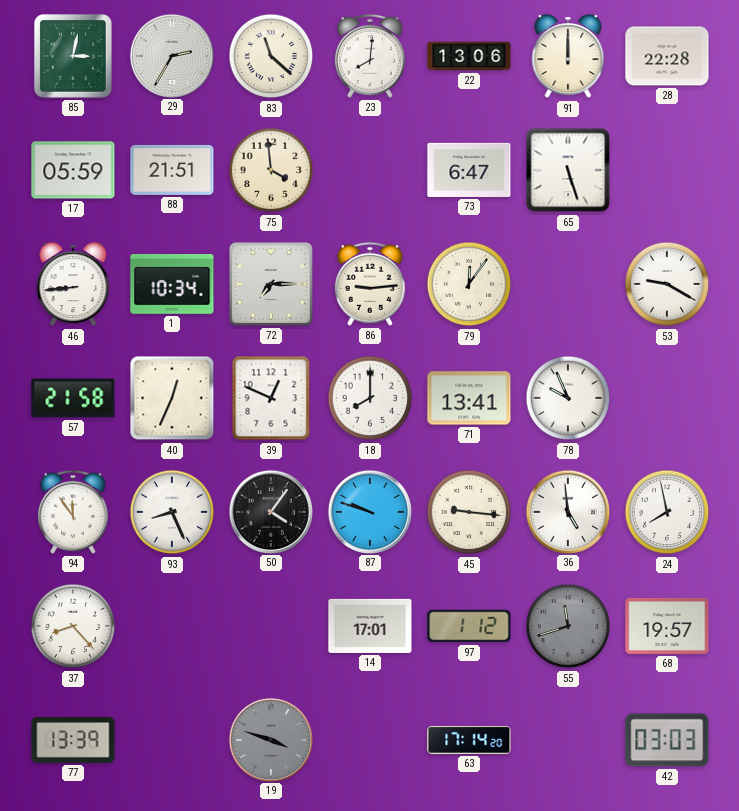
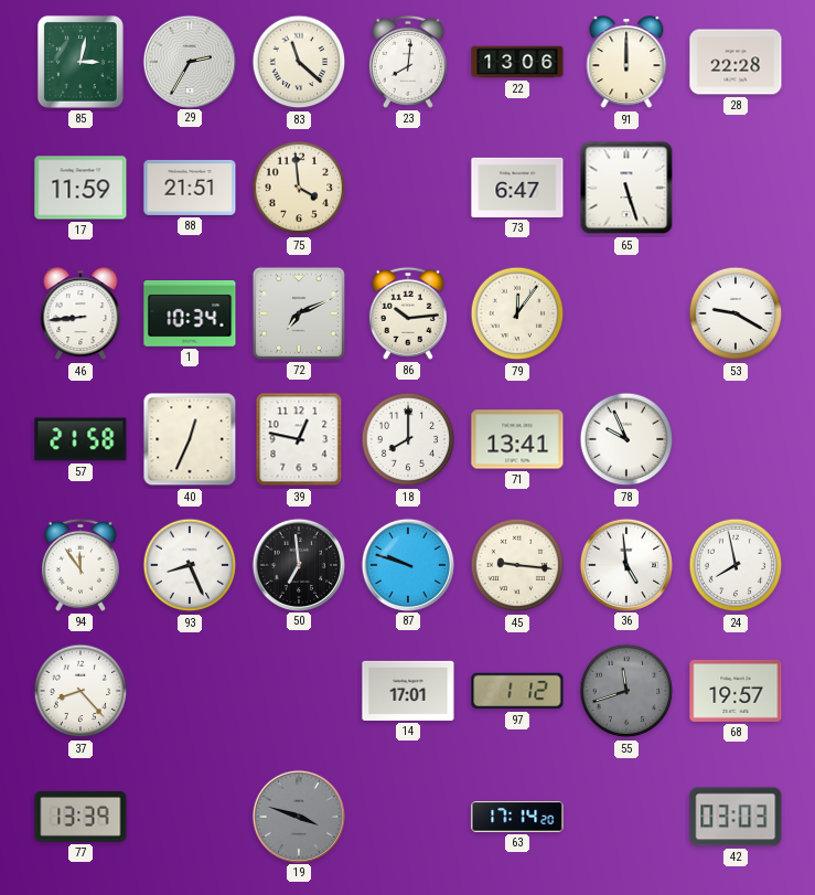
17: 05:59 -> 11:59 (81, 188)
72: 7:15 -> 7:11 (299, 313)
86: 9:14 -> 10:14 (408, 313)
39: 12:49 -> 12:47 (299, 439)
50: 4:06 -> 6:59 (298, 564)
